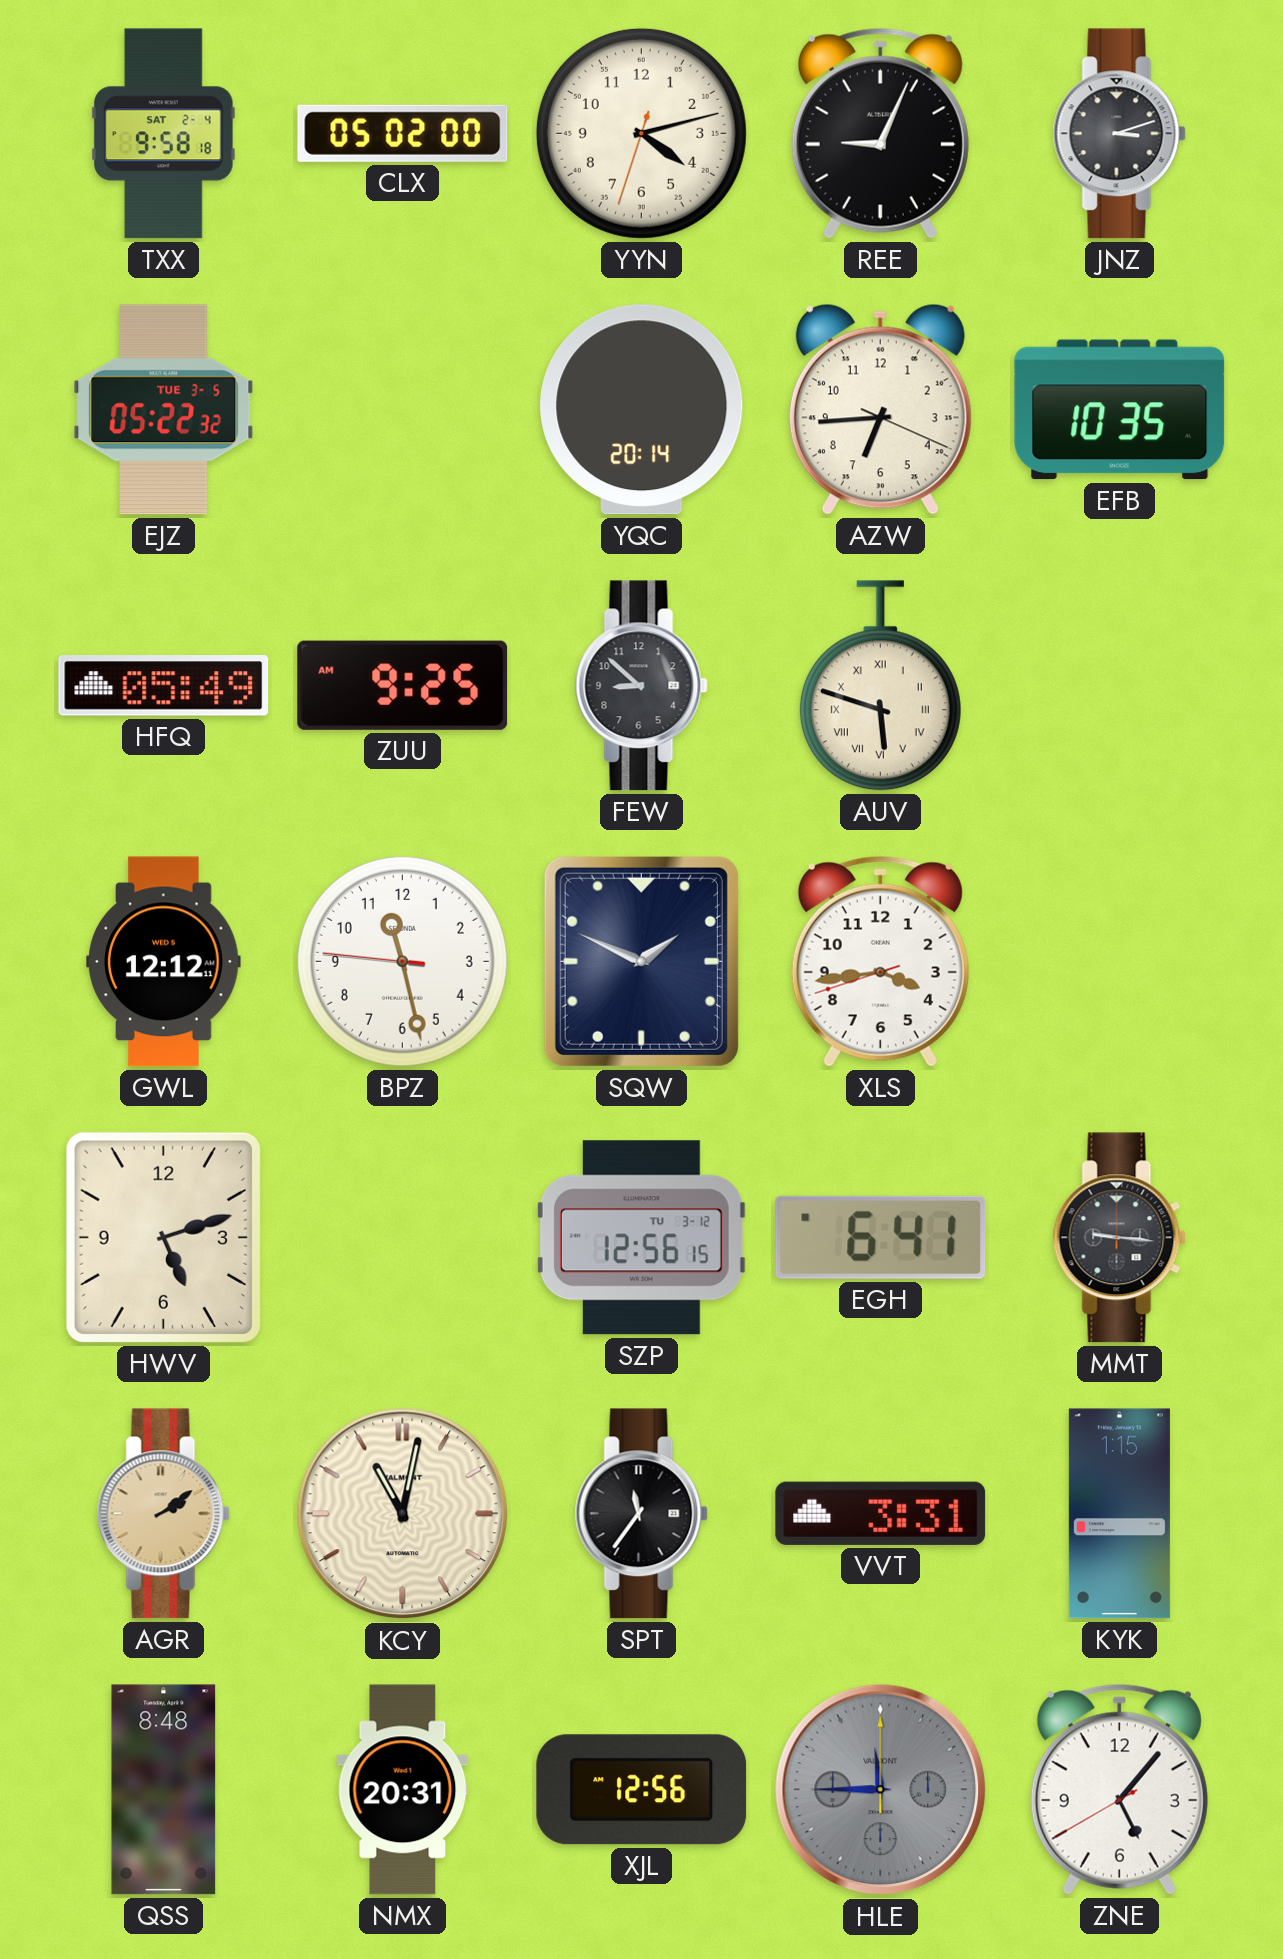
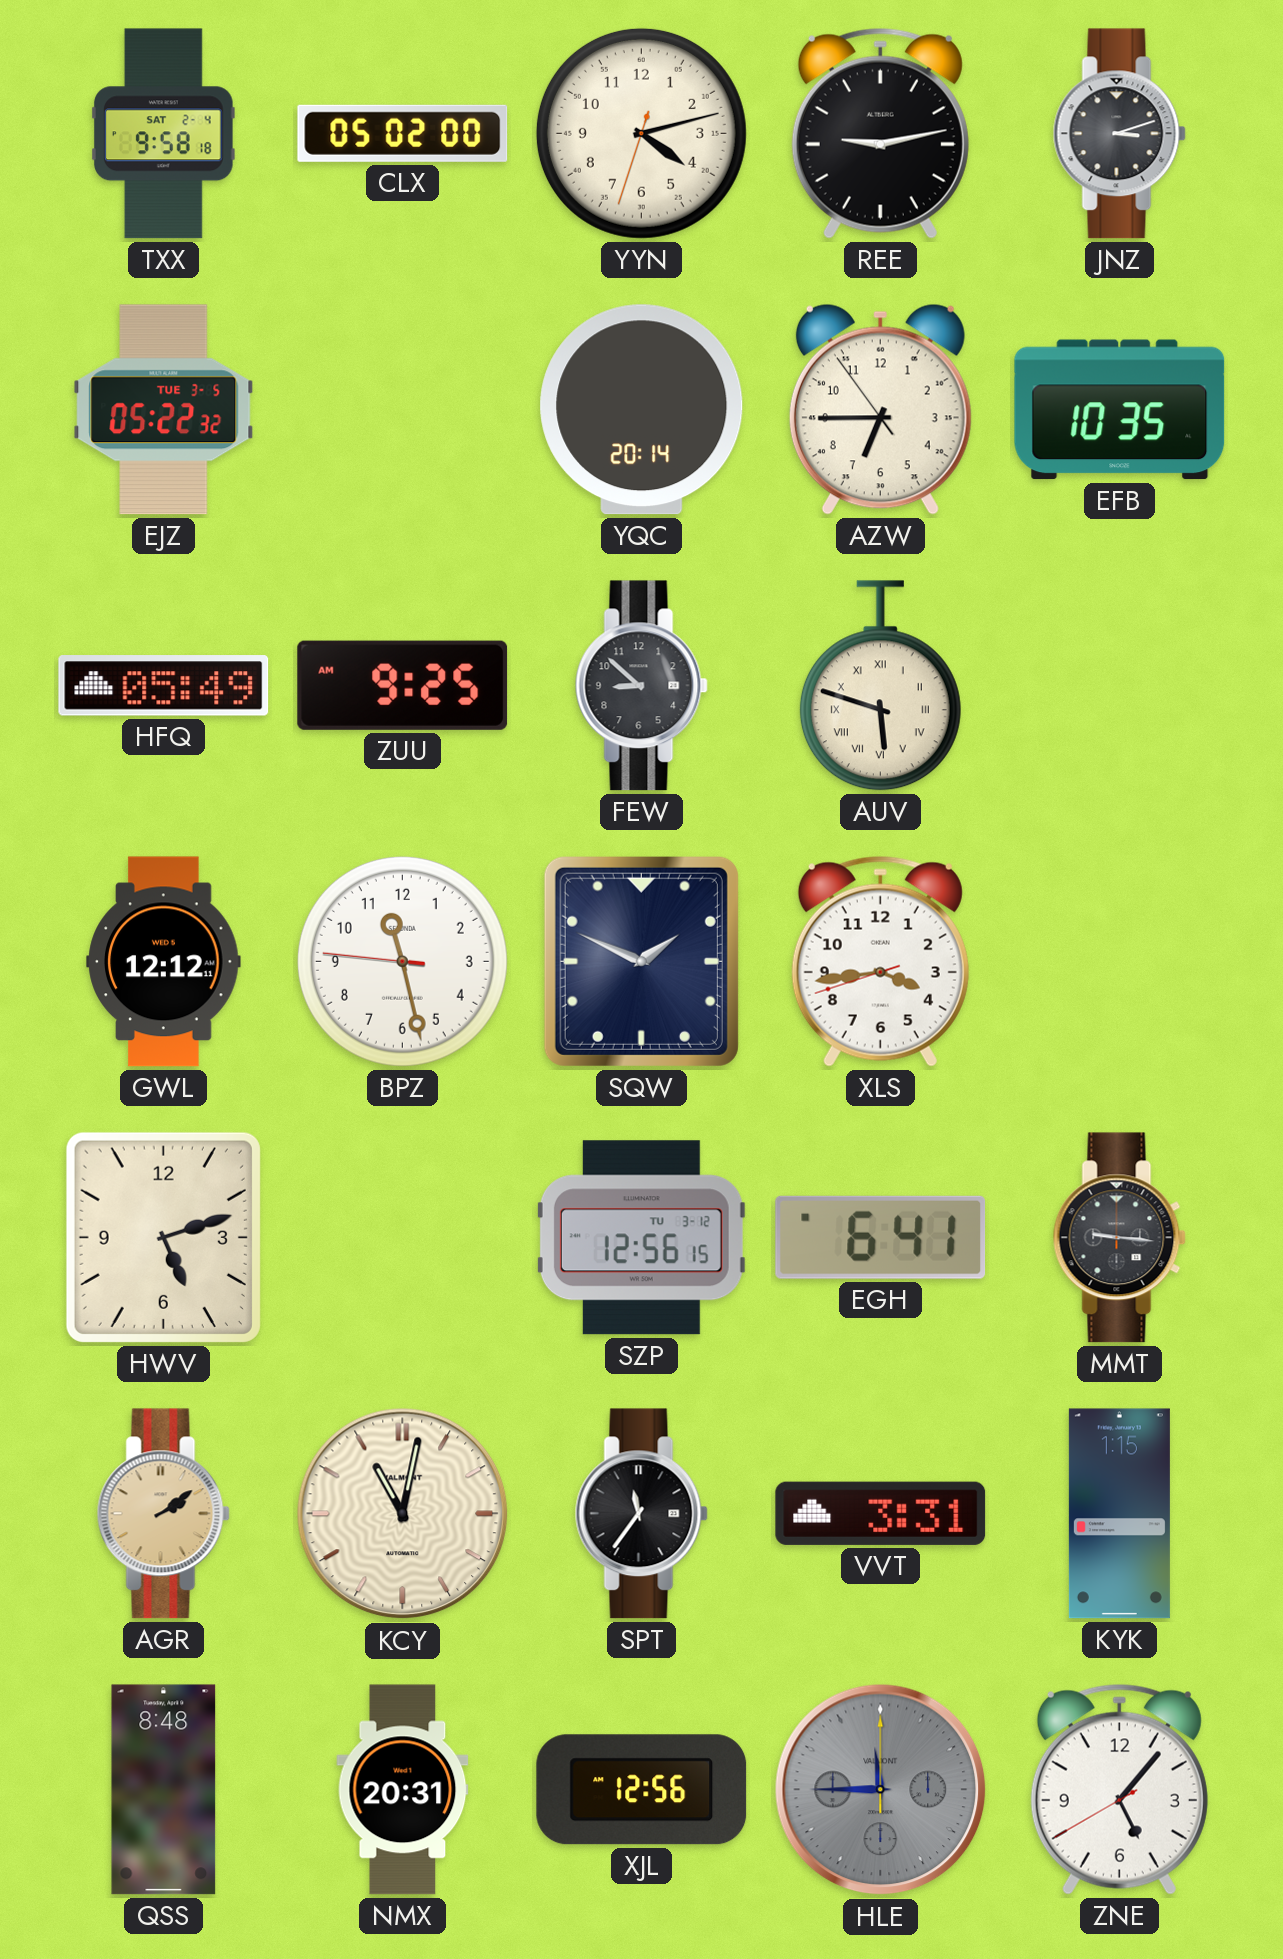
REE: 9:04 -> 9:13 (880, 133)
AZW: 6:44:19 -> 6:44:54 (880, 409)
